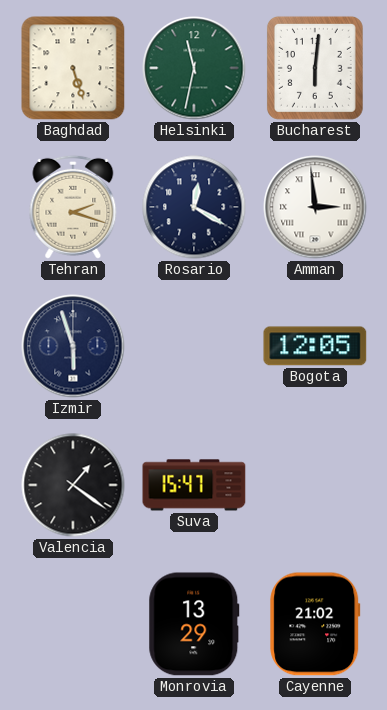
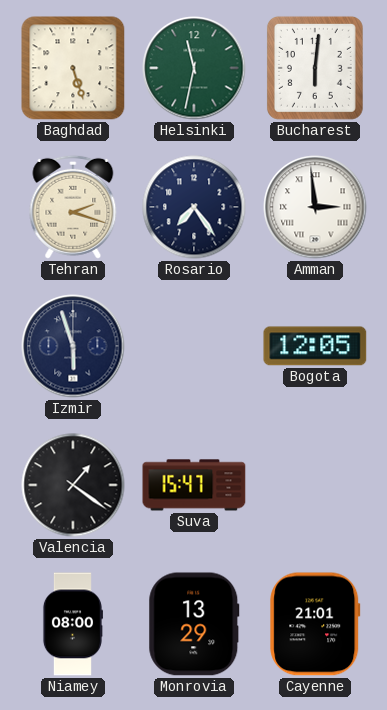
Rosario: 12:20 -> 7:24 (194, 207)
Niamey: none -> 08:00 (72, 624)
Cayenne: 21:02 -> 21:01 (315, 624)
